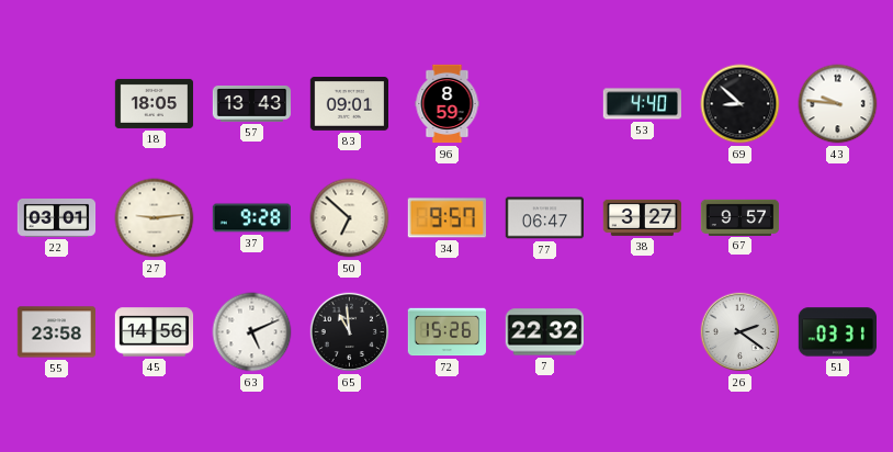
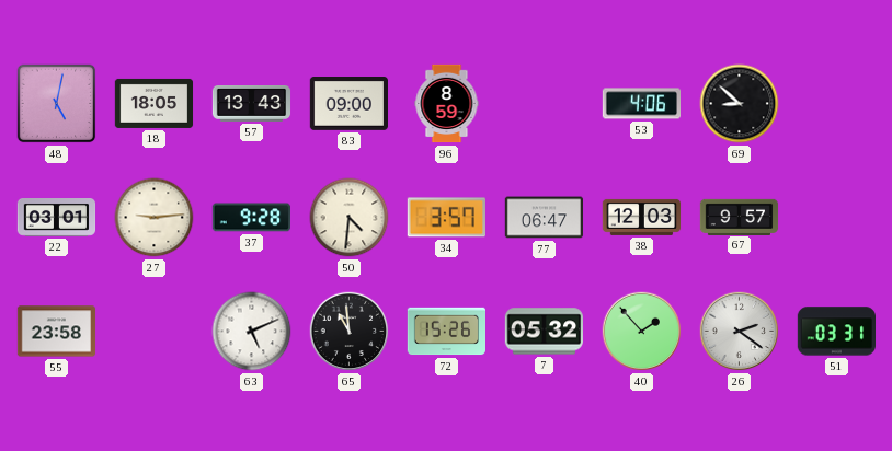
48: none -> 5:02 (57, 104)
83: 09:01 -> 09:00 (348, 104)
53: 4:40 -> 4:06 (641, 104)
43: 9:46 -> none (838, 104)
50: 6:52 -> 4:31 (350, 218)
34: 9:57 -> 3:57 (446, 218)
38: 3:27 -> 12:03 (642, 217)
45: 14:56 -> none (155, 332)
7: 22:32 -> 05:32 (544, 332)
40: none -> 1:53 (642, 332)
